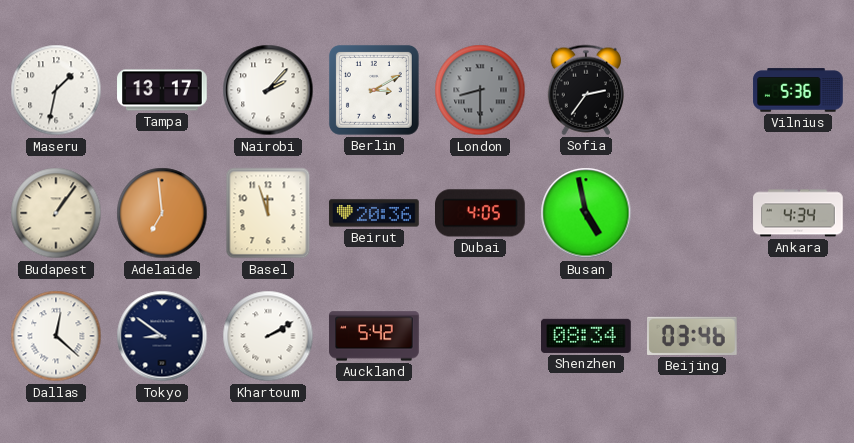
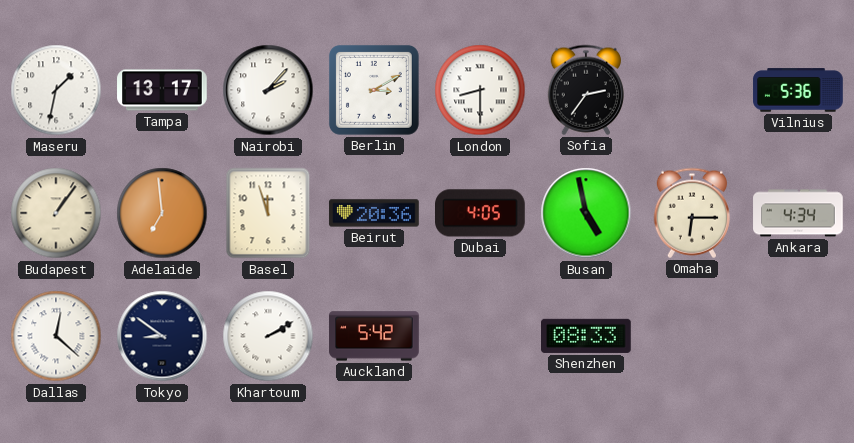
London dial: grey -> white (480, 90)
Omaha: none -> 6:15 (691, 213)
Shenzhen: 08:34 -> 08:33 (587, 336)
Beijing: 03:46 -> none (693, 336)
